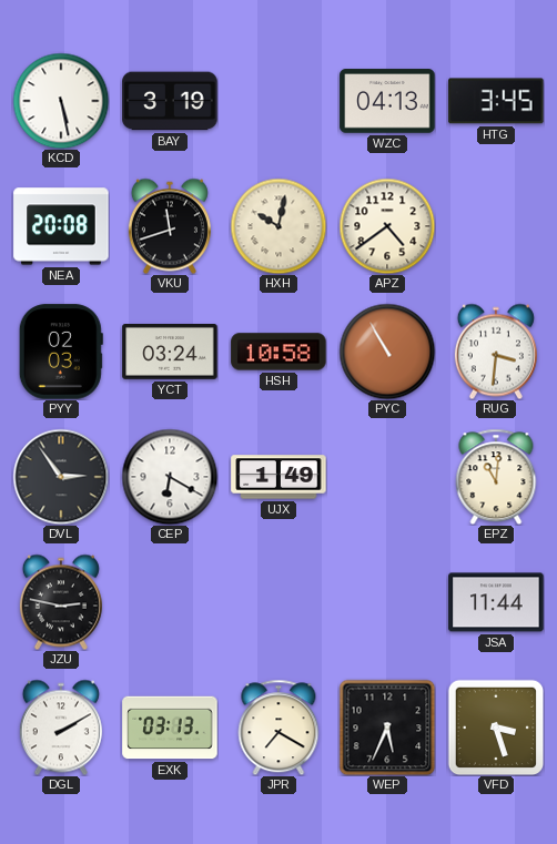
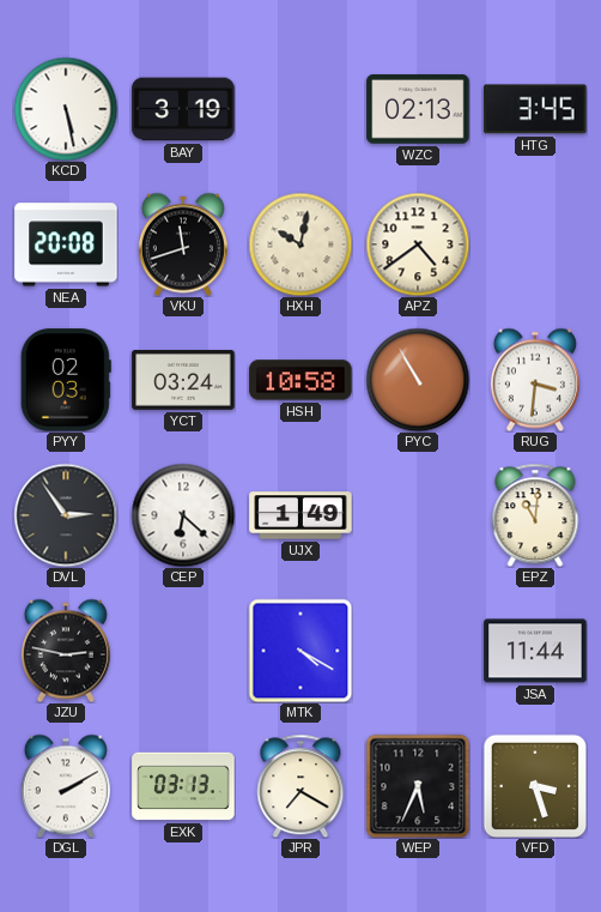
WZC: 04:13 -> 02:13 (418, 109)
CEP: 6:20 -> 6:22 (183, 515)
MTK: none -> 4:20 (300, 651)
